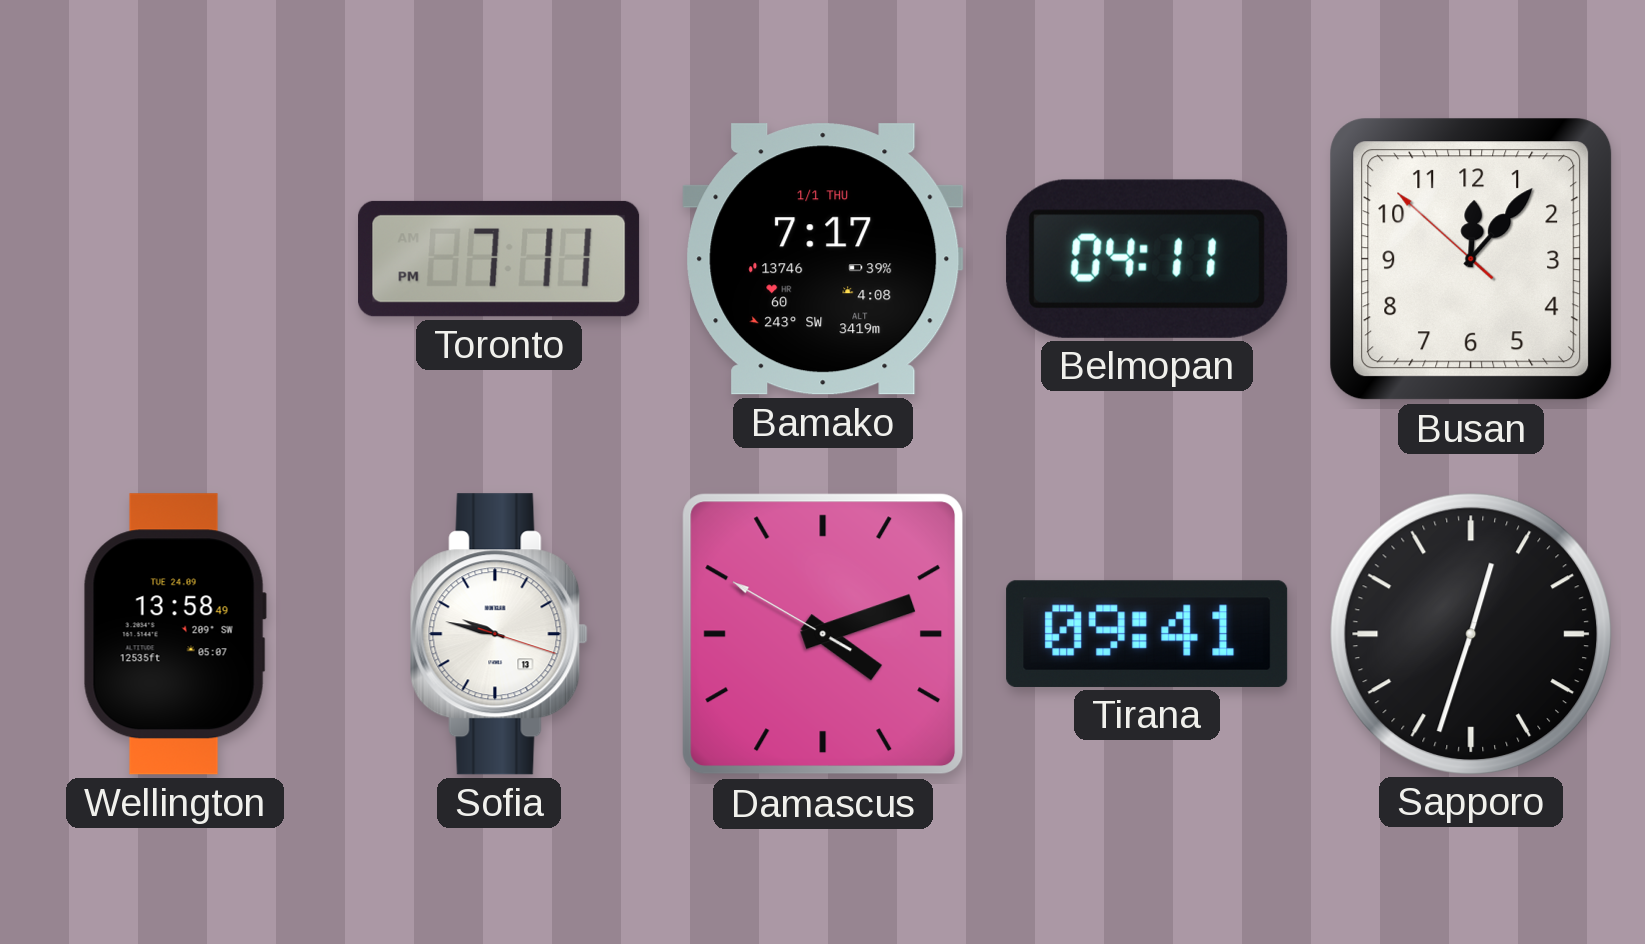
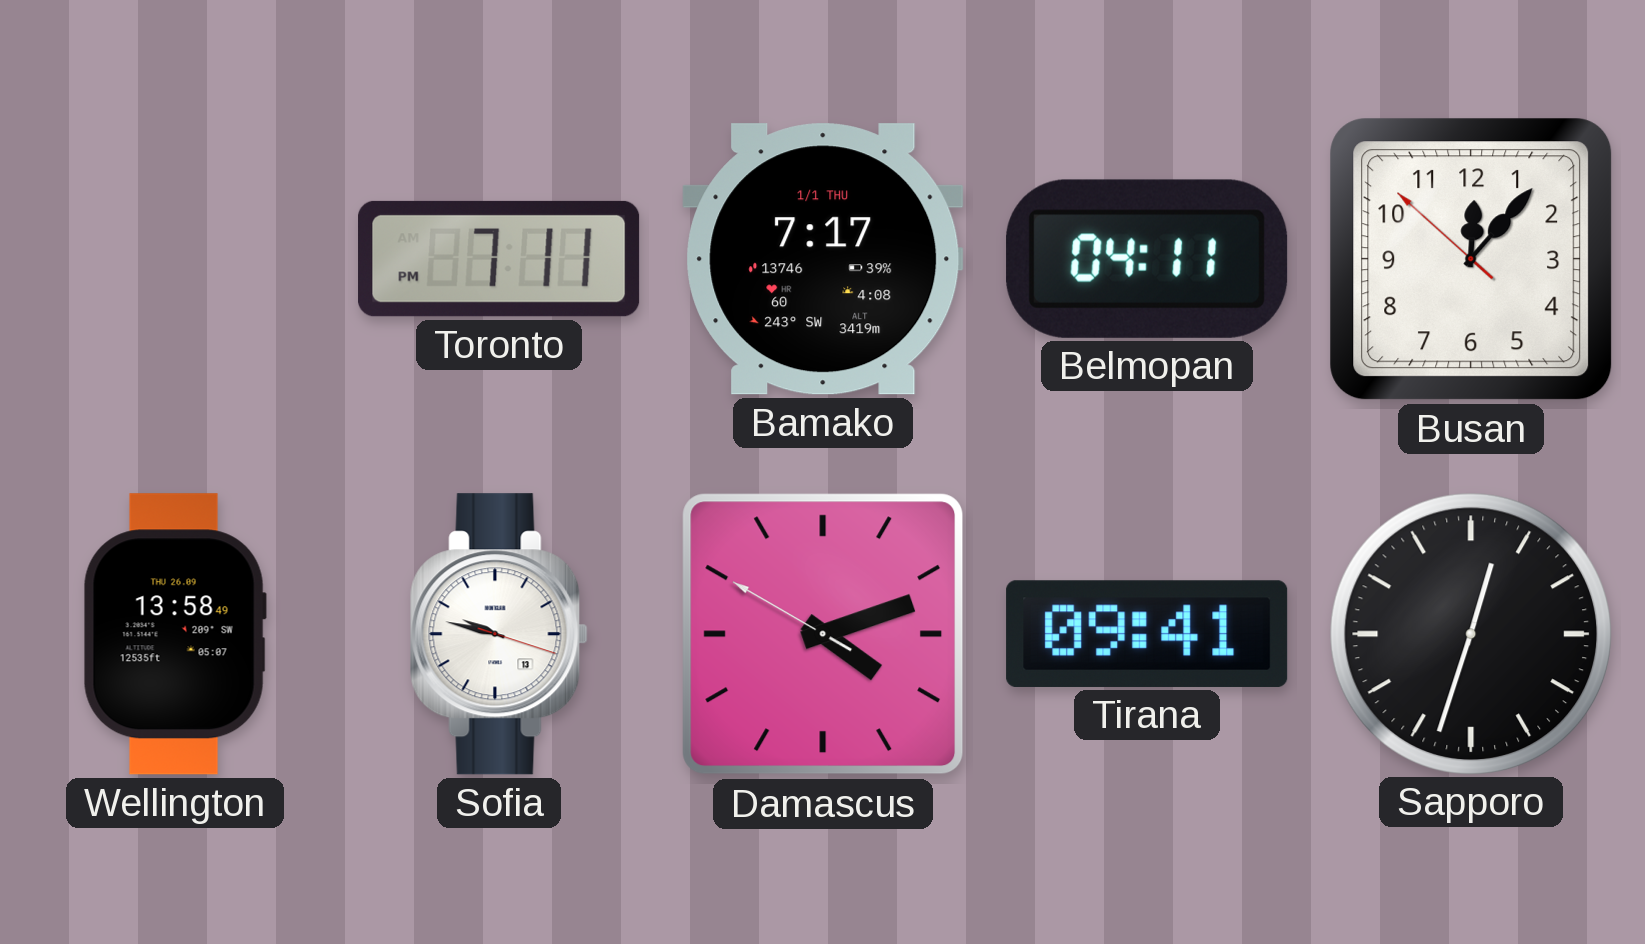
Wellington date: TUE 24.09 -> THU 26.09 (175, 634)
